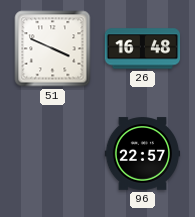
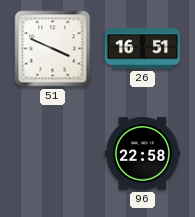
26: 16:48 -> 16:51 (143, 49)
96: 22:57 -> 22:58 (143, 154)
